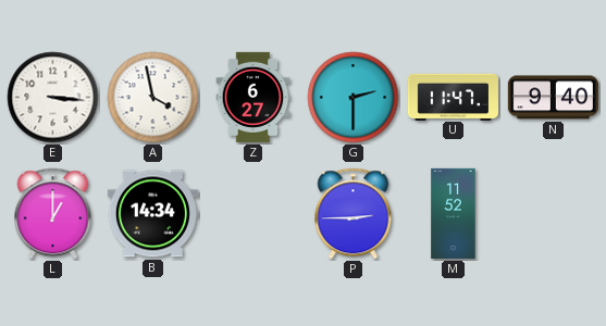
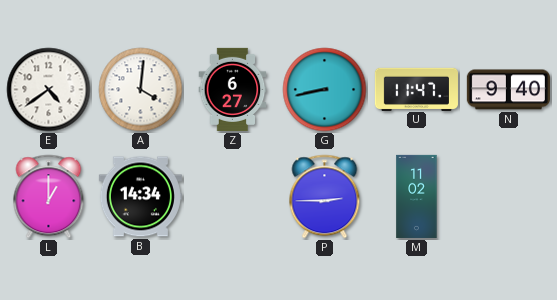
E: 3:16 -> 4:39 (49, 90)
A: 3:58 -> 4:01 (141, 90)
G: 2:30 -> 8:43 (325, 90)
M: 11:52 -> 11:02 (417, 196)
